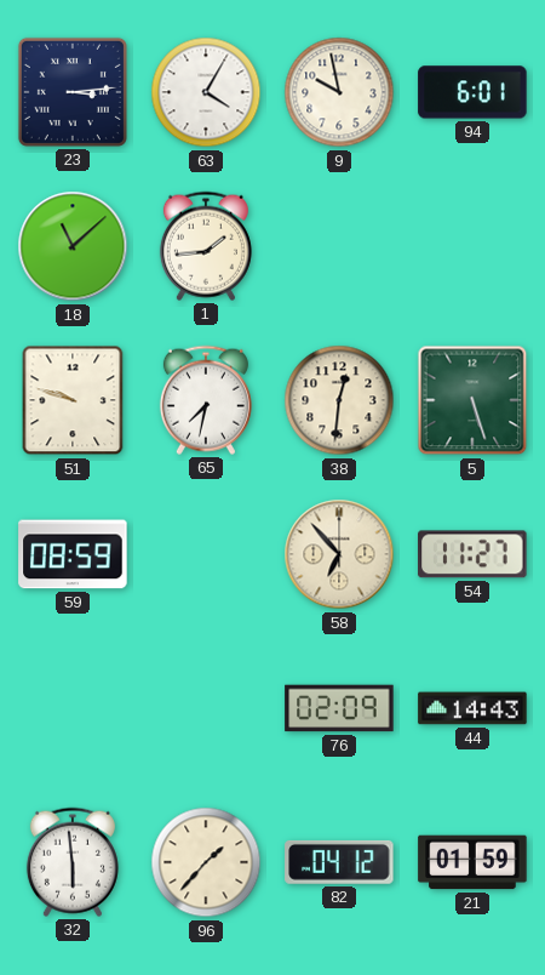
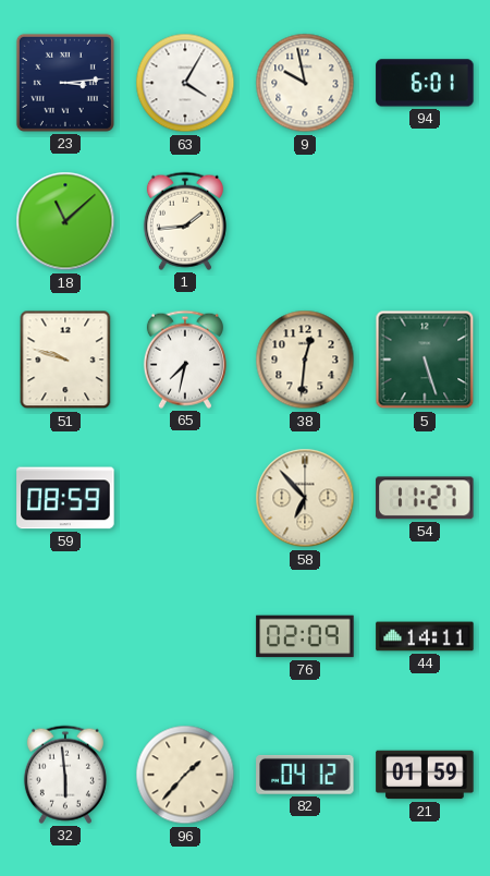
44: 14:43 -> 14:11 (425, 636)
